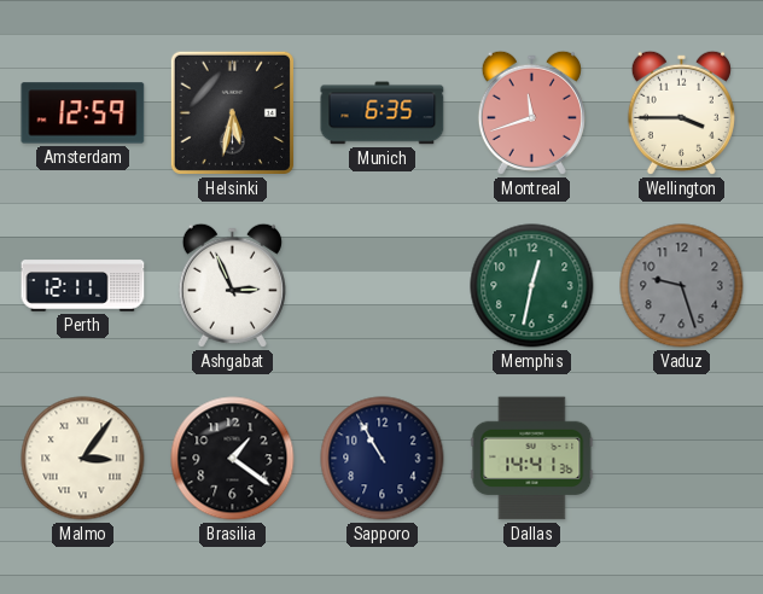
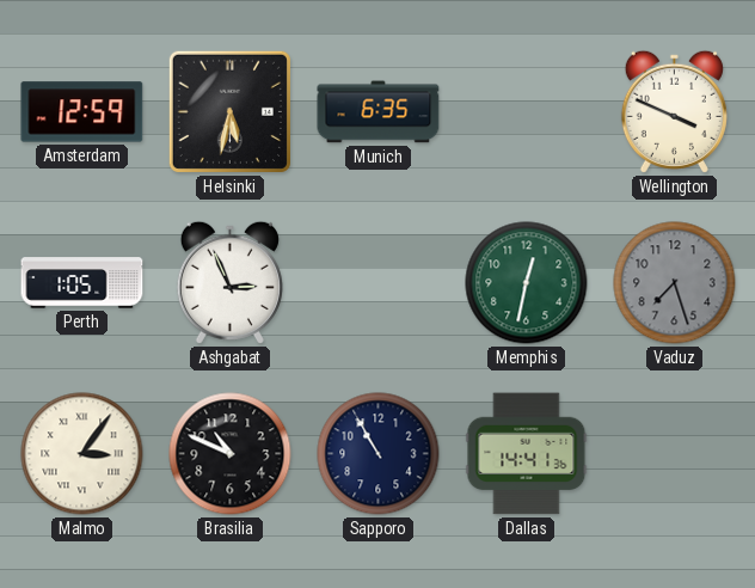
Montreal: 11:42 -> none (531, 112)
Wellington: 3:45 -> 3:49 (674, 111)
Perth: 12:11 -> 1:05 (82, 283)
Vaduz: 9:27 -> 7:27 (675, 283)
Brasilia: 1:21 -> 10:49 (231, 454)
